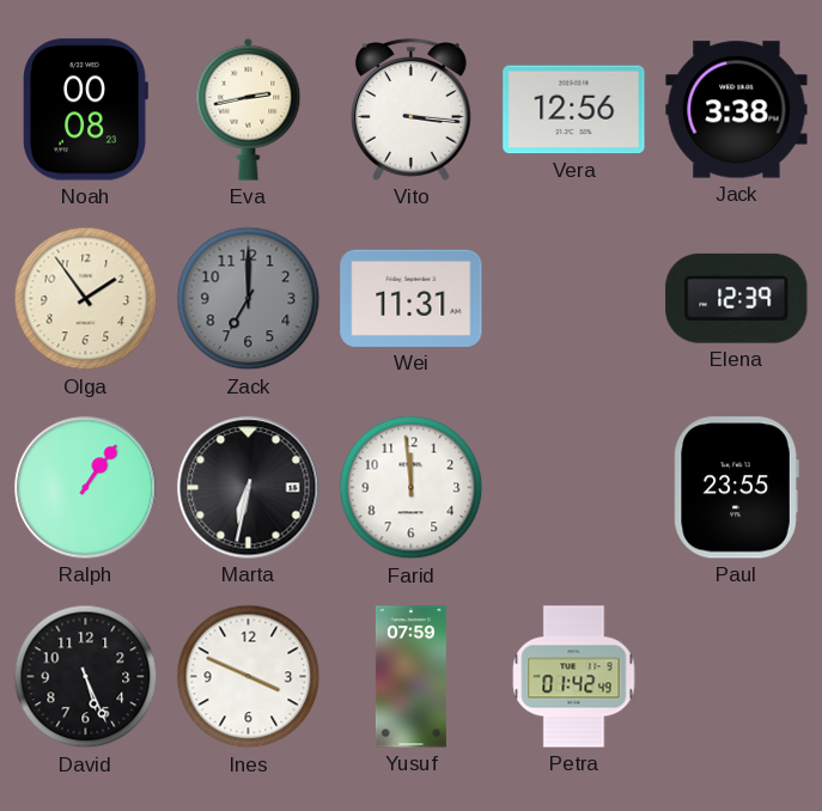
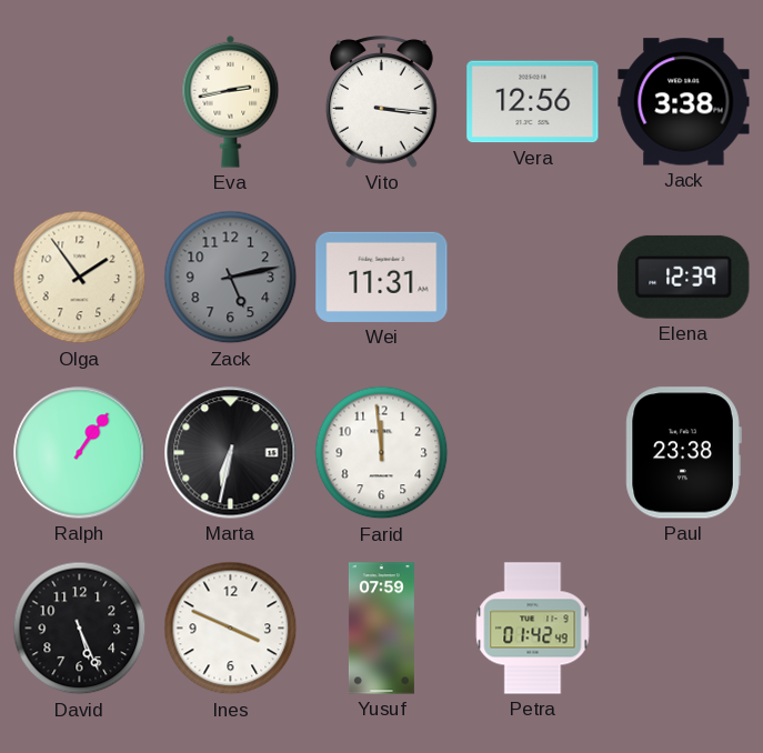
Noah: 00:08 -> none (85, 110)
Zack: 7:00 -> 5:13 (231, 278)
Paul: 23:55 -> 23:38 (683, 453)
